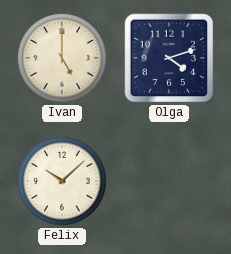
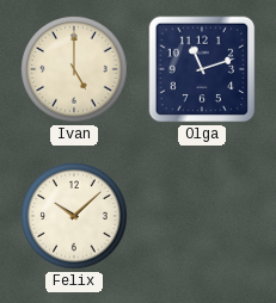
Olga: 4:12 -> 11:12 (202, 69)
